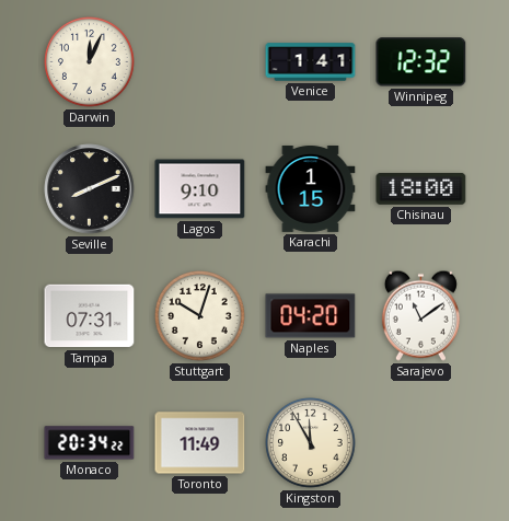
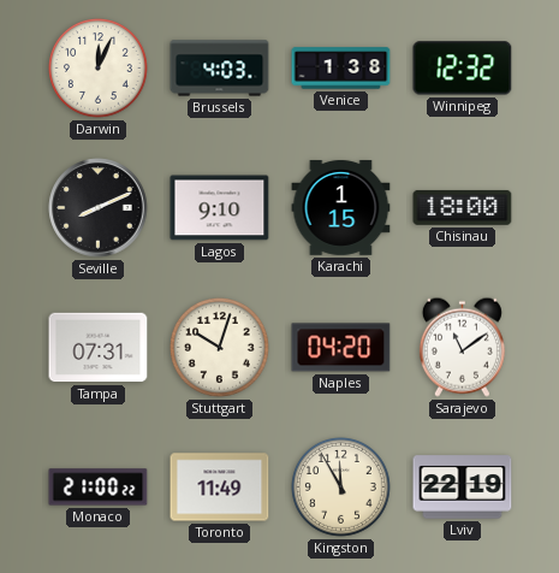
Brussels: none -> 4:03 (220, 69)
Venice: 1:41 -> 1:38 (341, 69)
Monaco: 20:34 -> 21:00 (99, 488)
Lviv: none -> 22:19 (463, 488)
